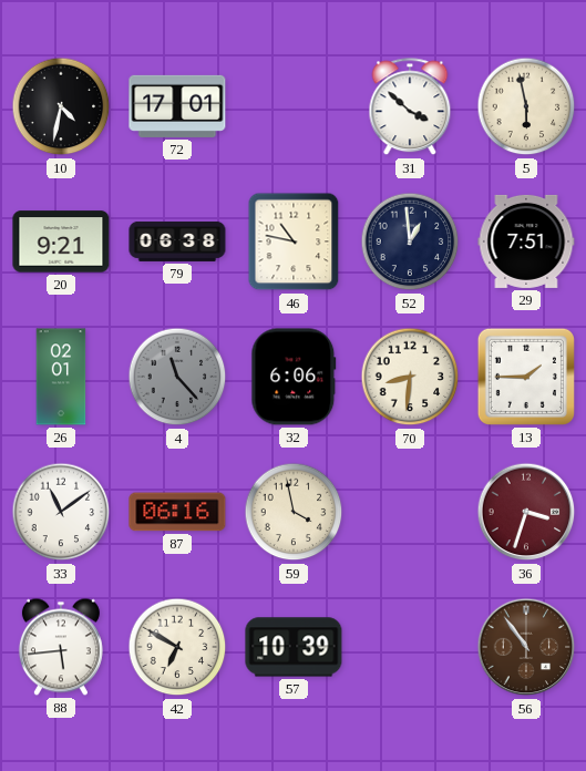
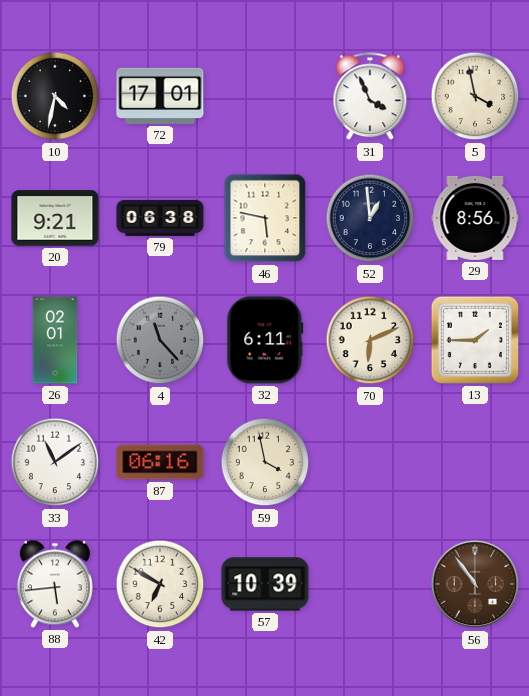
31: 3:52 -> 3:56 (370, 97)
5: 5:58 -> 3:58 (475, 96)
46: 10:47 -> 5:47 (265, 218)
29: 7:51 -> 8:56 (475, 218)
32: 6:06 -> 6:11 (265, 340)
70: 8:31 -> 6:11 (370, 340)
36: 3:33 -> none (526, 512)
